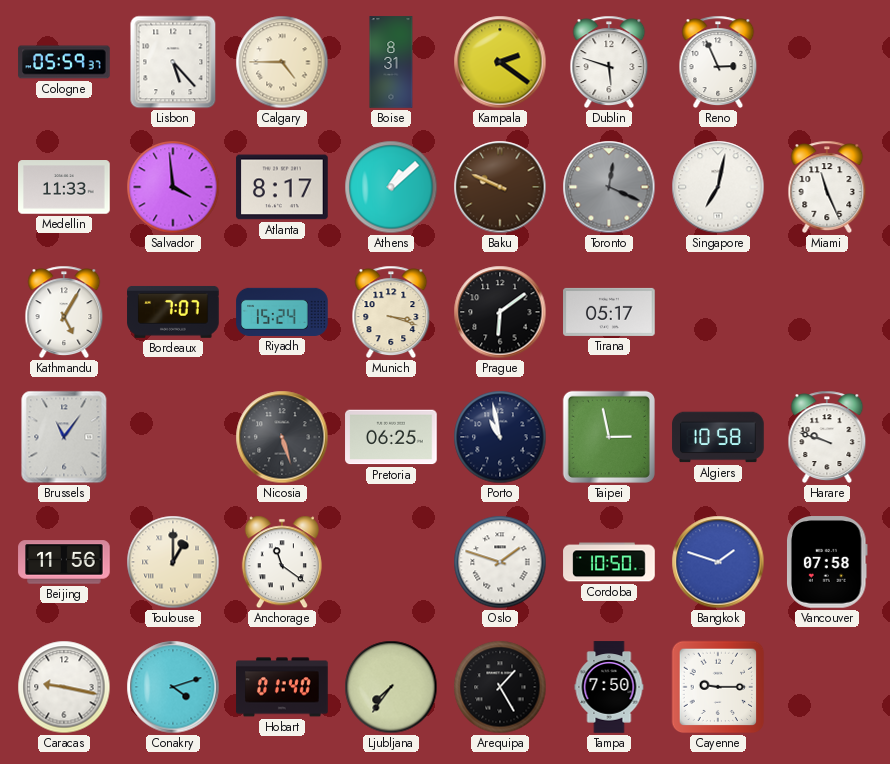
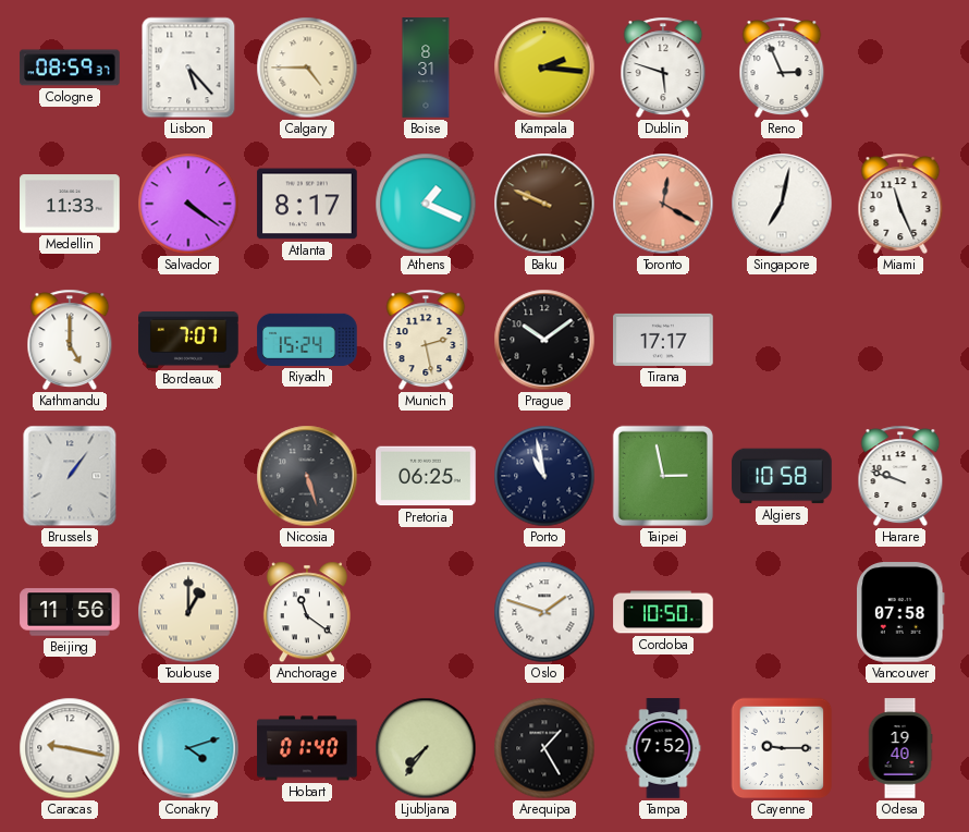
Cologne: 05:59 -> 08:59 (70, 68)
Kampala: 2:21 -> 2:16 (544, 68)
Salvador: 3:59 -> 4:21 (188, 204)
Athens: 1:08 -> 1:19 (426, 204)
Toronto: 12:19 -> 12:20 (663, 204)
Toronto dial: grey -> salmon (663, 204)
Kathmandu: 5:05 -> 5:00 (70, 340)
Munich: 3:18 -> 2:28 (426, 340)
Prague: 6:09 -> 10:09 (544, 340)
Tirana: 05:17 -> 17:17 (663, 340)
Brussels: 11:06 -> 1:06 (70, 476)
Bangkok: 1:48 -> none (718, 562)
Tampa: 7:50 -> 7:52 (663, 748)
Odesa: none -> 19:40 (900, 748)
